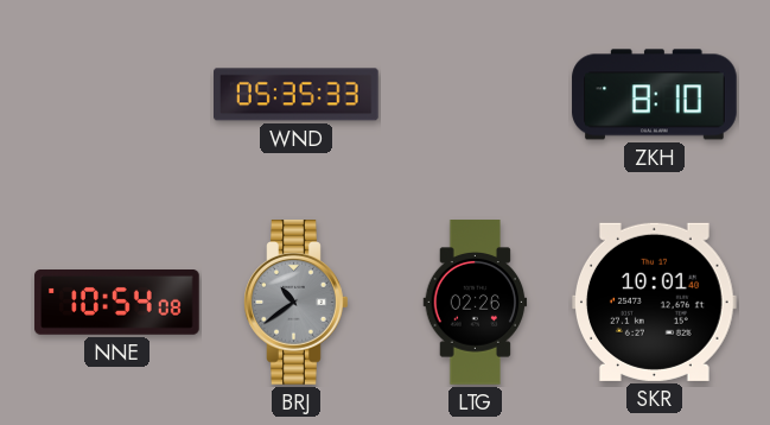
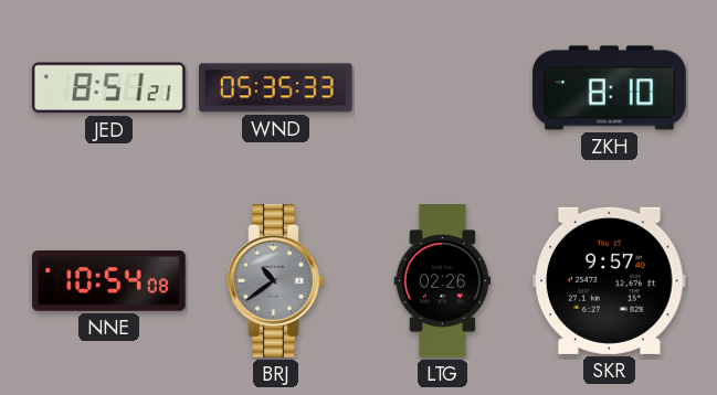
JED: none -> 8:51 (108, 88)
SKR: 10:01 -> 9:57 (610, 280)
